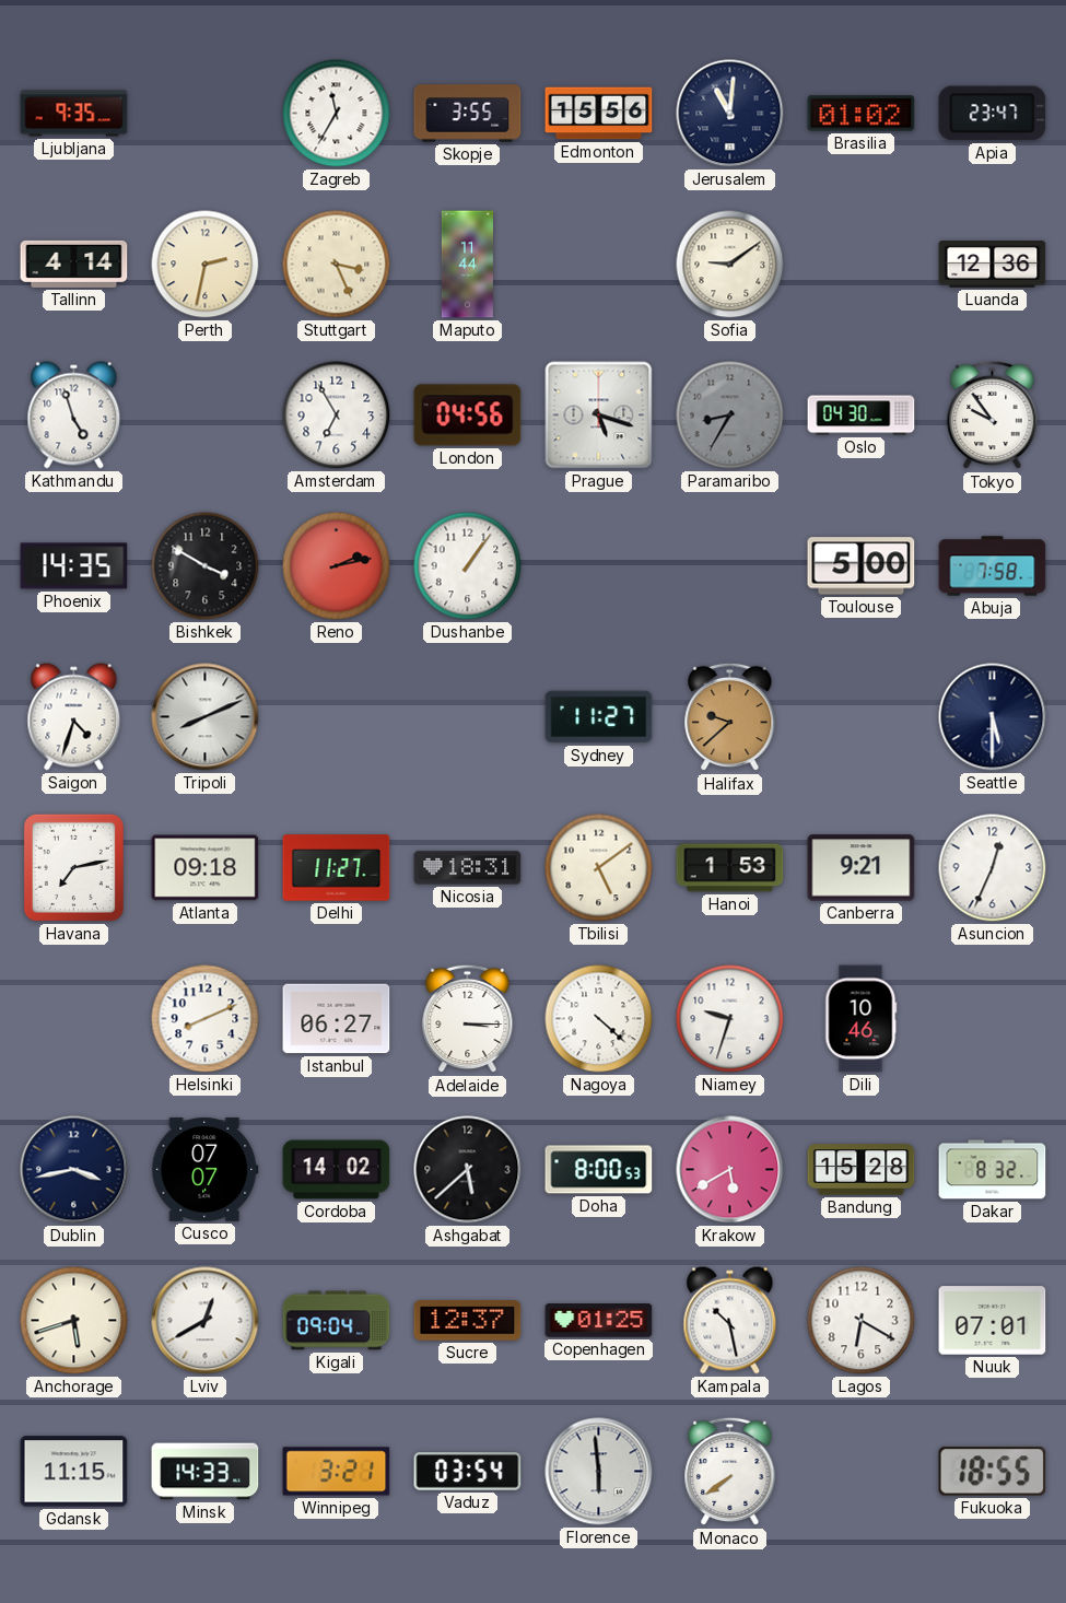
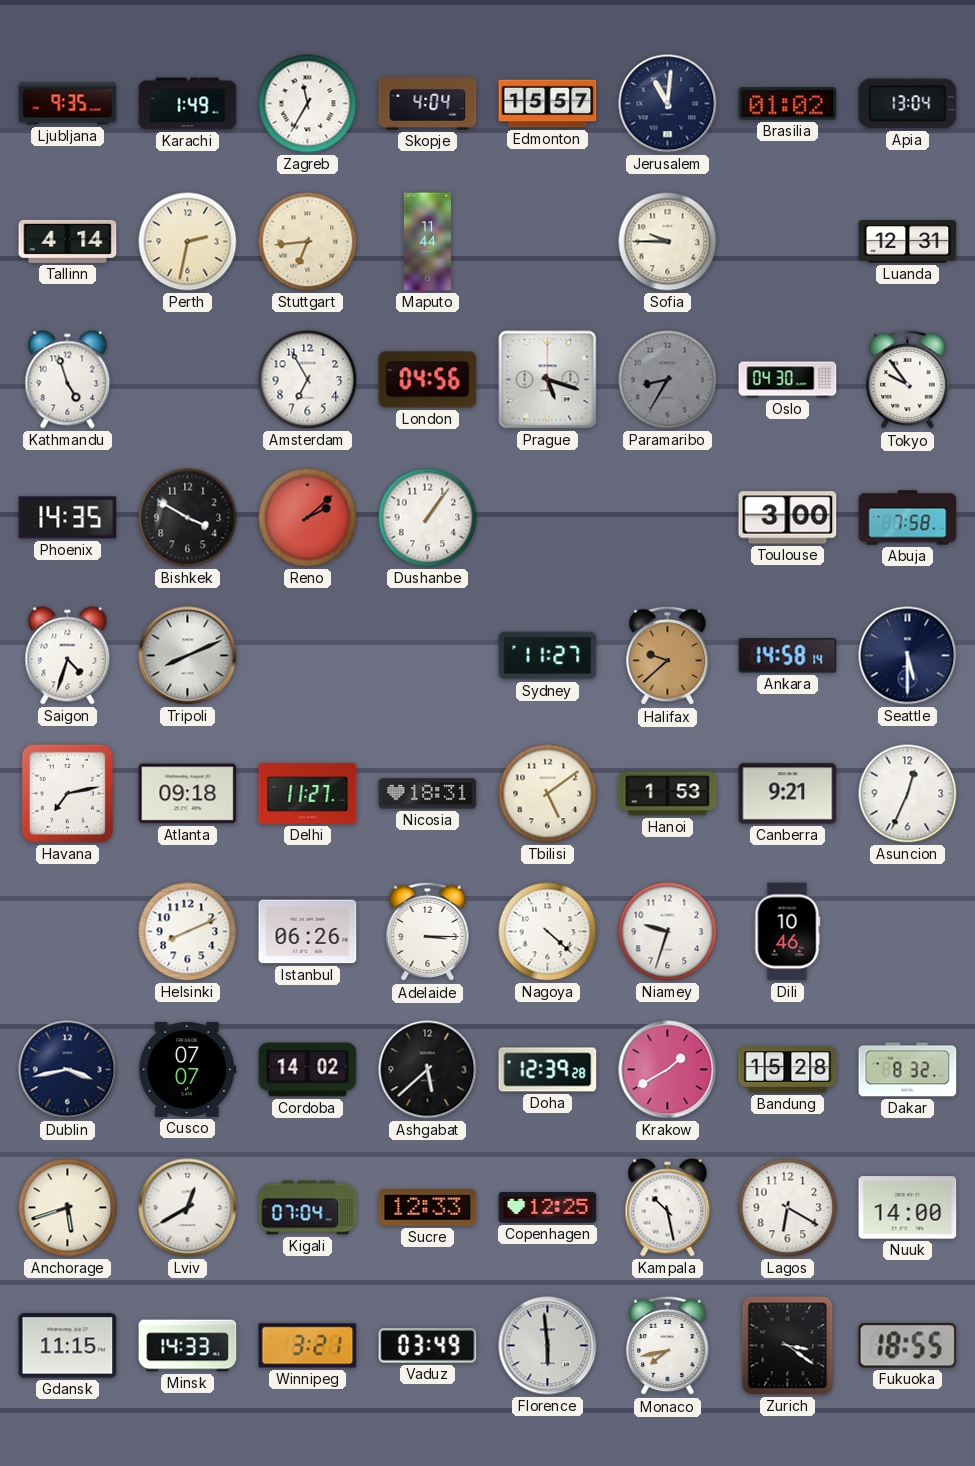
Karachi: none -> 1:49 (188, 104)
Skopje: 3:55 -> 4:04 (428, 104)
Edmonton: 15:56 -> 15:57 (548, 104)
Apia: 23:47 -> 13:04 (908, 104)
Stuttgart: 3:26 -> 6:44 (308, 242)
Sofia: 9:09 -> 9:45 (668, 242)
Luanda: 12:36 -> 12:31 (908, 242)
Reno: 2:13 -> 2:08 (308, 518)
Toulouse: 5:00 -> 3:00 (788, 518)
Ankara: none -> 14:58 (788, 656)
Istanbul: 06:27 -> 06:26 (308, 932)
Doha: 8:00 -> 12:39 (548, 1070)
Krakow: 5:40 -> 1:40 (668, 1070)
Kigali: 09:04 -> 07:04 (308, 1208)
Sucre: 12:37 -> 12:33 (428, 1208)
Copenhagen: 01:25 -> 12:25 (548, 1208)
Nuuk: 07:01 -> 14:00 (908, 1208)
Vaduz: 03:54 -> 03:49 (428, 1346)
Monaco: 7:39 -> 7:43 (668, 1346)
Zurich: none -> 3:21 (788, 1346)
